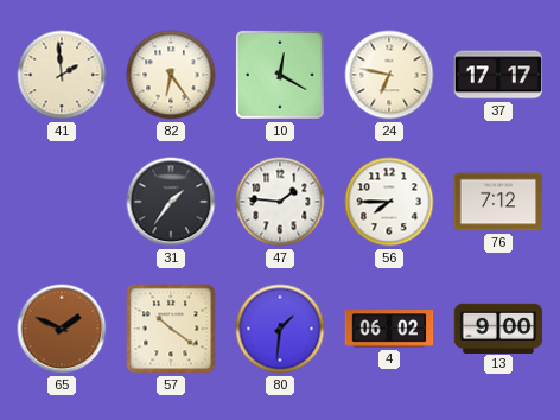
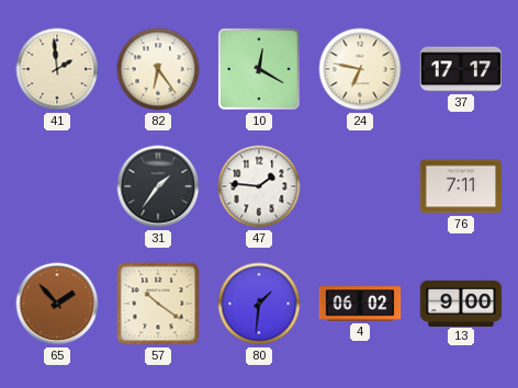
56: 7:45 -> none (389, 202)
76: 7:12 -> 7:11 (461, 186)
65: 1:49 -> 1:53 (57, 304)
